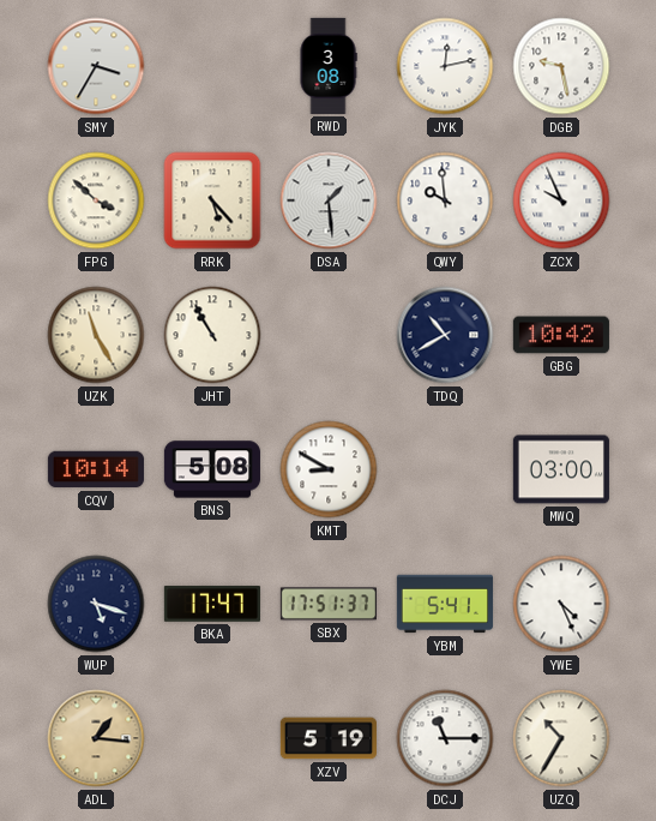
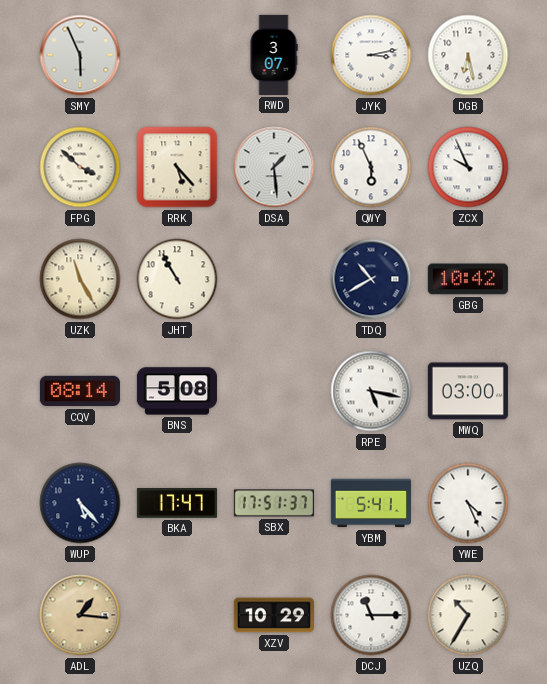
SMY: 3:35 -> 5:56 (80, 55)
RWD: 3:08 -> 3:07 (274, 55)
JYK: 12:13 -> 3:13 (371, 55)
DGB: 9:28 -> 6:28 (468, 55)
QWY: 9:59 -> 5:56 (371, 167)
CQV: 10:14 -> 08:14 (80, 391)
KMT: 8:50 -> none (329, 469)
RPE: none -> 5:17 (371, 391)
WUP: 5:18 -> 5:23 (80, 503)
XZV: 5:19 -> 10:29 (274, 615)
